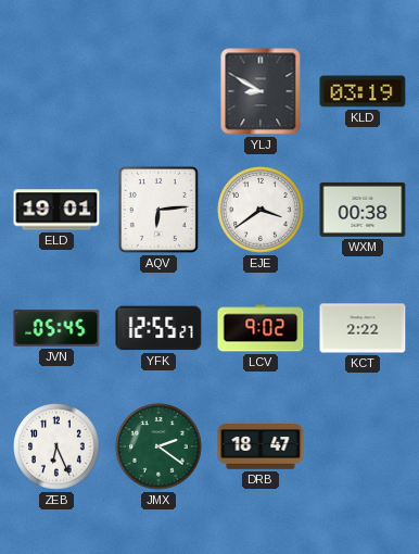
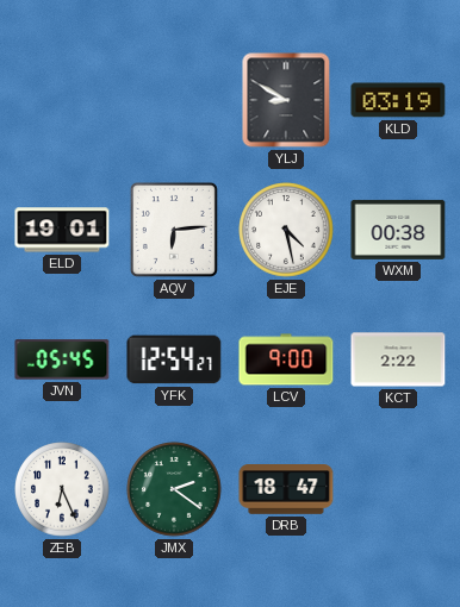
EJE: 3:39 -> 4:28 (286, 230)
YFK: 12:55 -> 12:54 (174, 359)
LCV: 9:02 -> 9:00 (286, 359)
